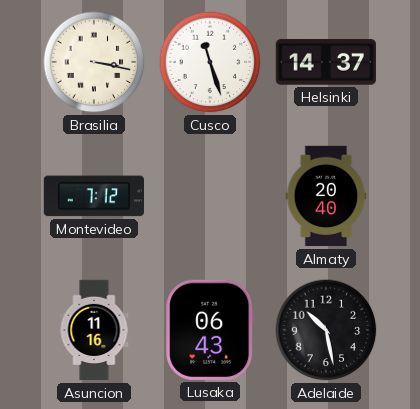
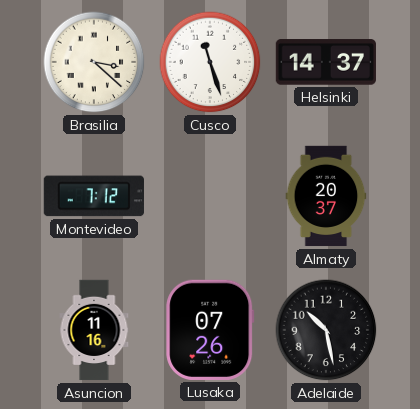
Brasilia: 3:17 -> 3:22 (94, 62)
Almaty: 20:40 -> 20:37 (326, 196)
Lusaka: 06:43 -> 07:26 (210, 330)
